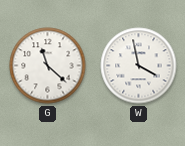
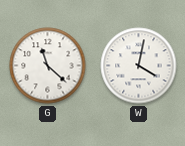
W: 3:58 -> 4:02 (139, 66)
